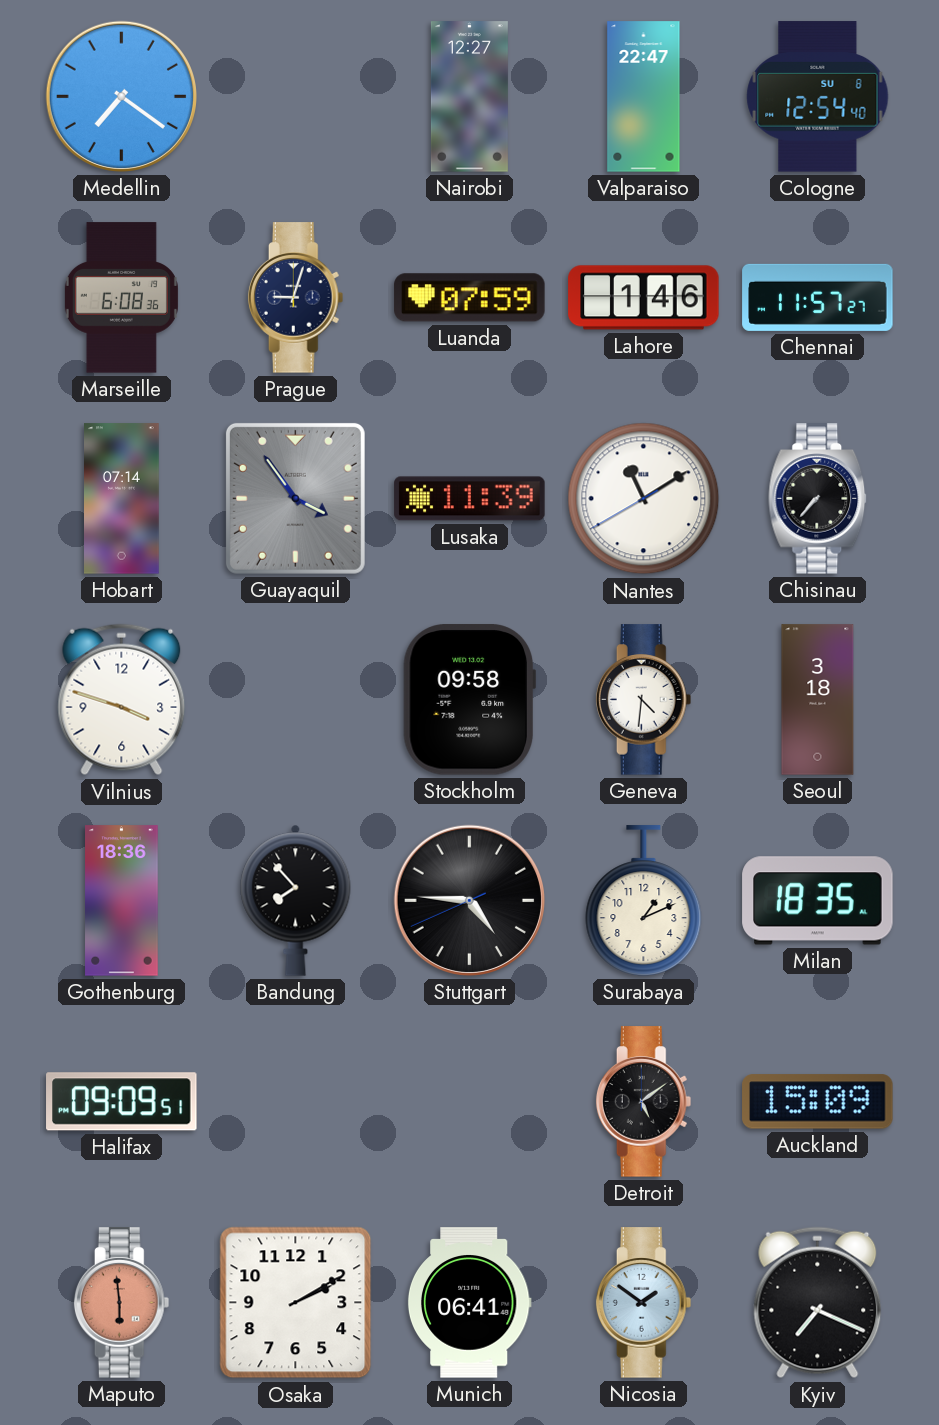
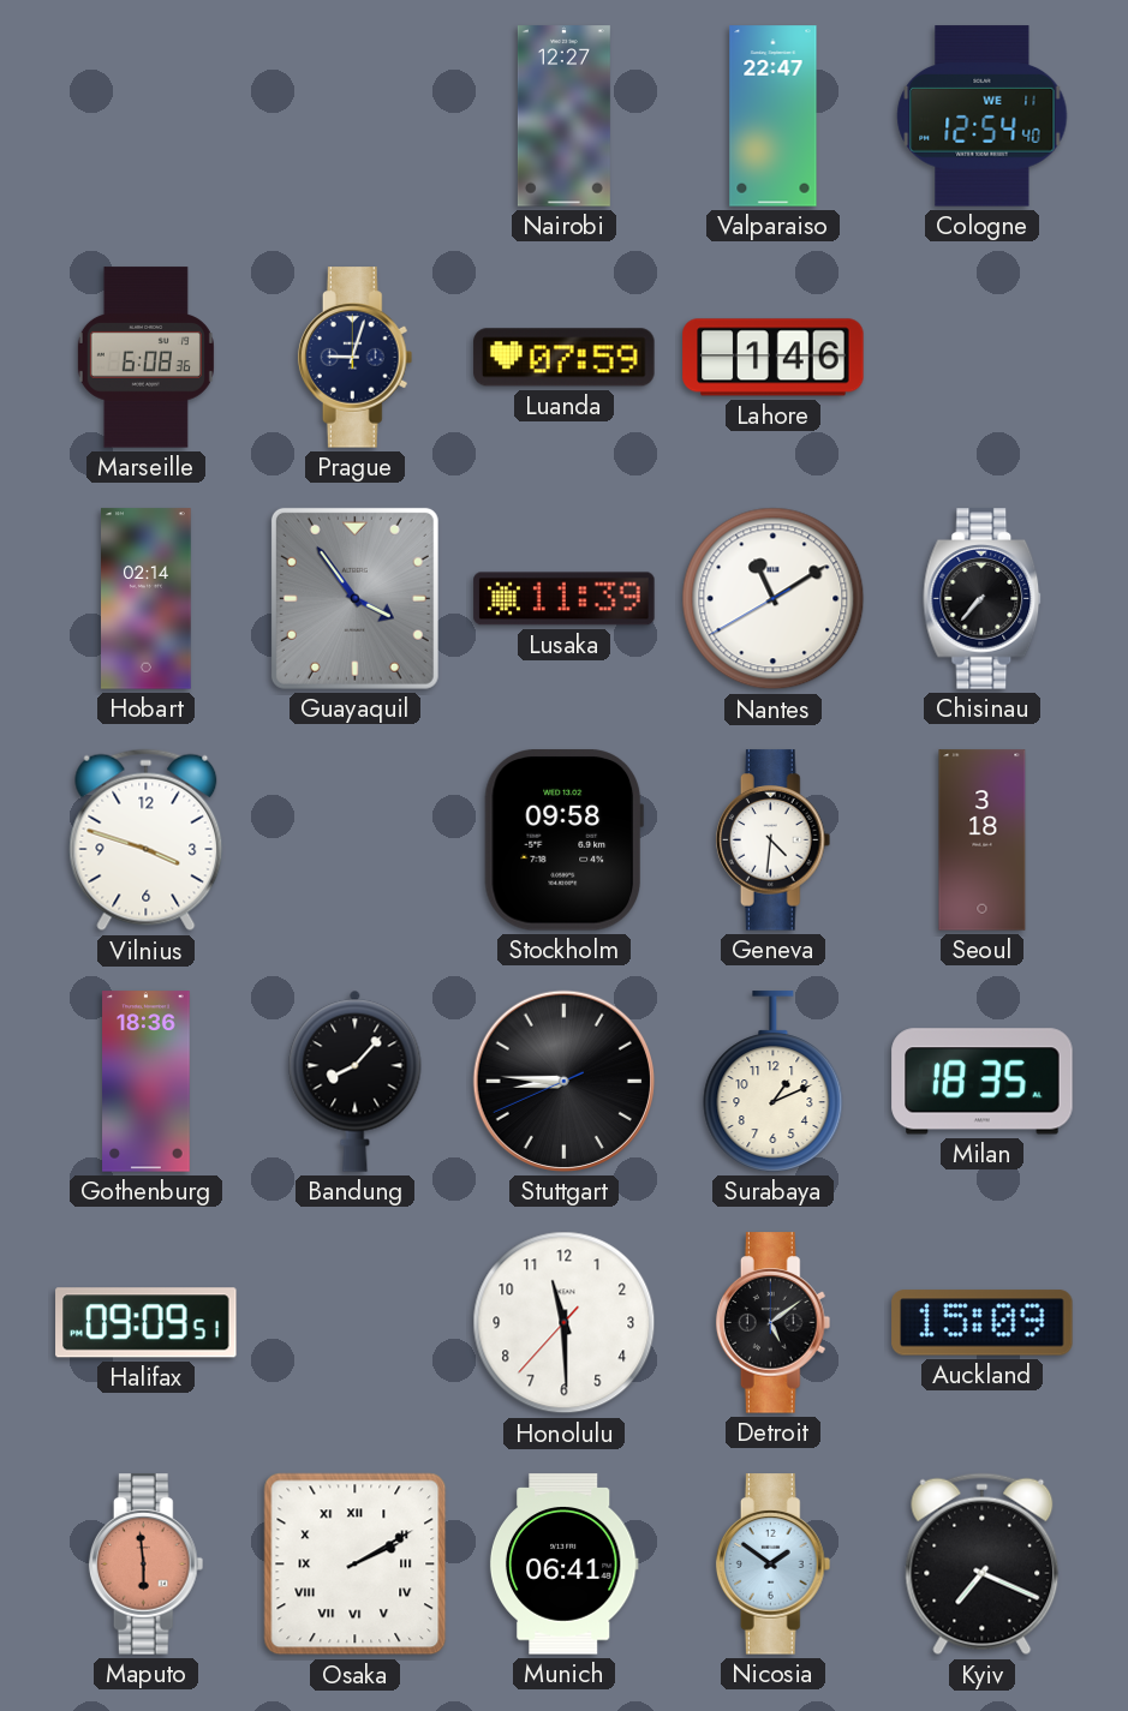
Medellin: 7:21 -> none (121, 96)
Cologne date: SU 8 -> WE 11 (983, 116)
Chennai: 11:57 -> none (818, 297)
Hobart: 07:14 -> 02:14 (147, 599)
Bandung: 7:53 -> 8:07 (356, 1081)
Stuttgart: 4:45 -> 8:45 (563, 1081)
Honolulu: none -> 11:29 (565, 1323)
Osaka numerals: Arabic -> Roman (356, 1565)
